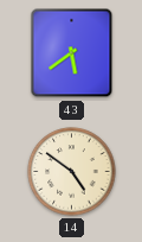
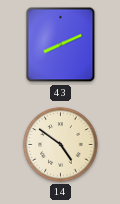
43: 5:39 -> 8:11 (61, 45)
